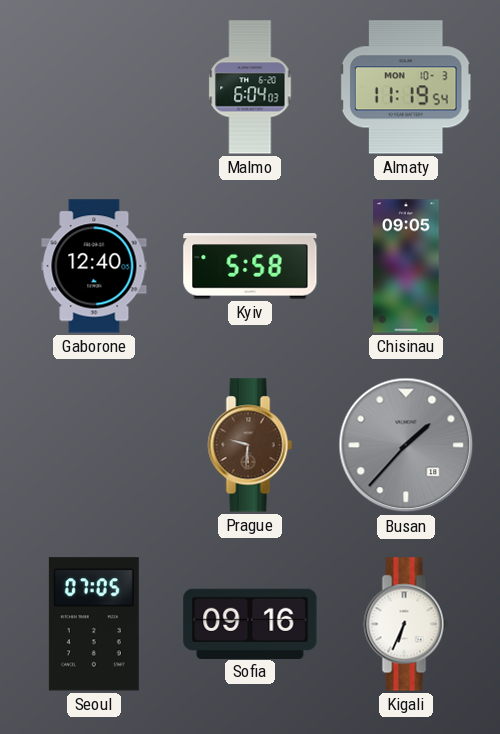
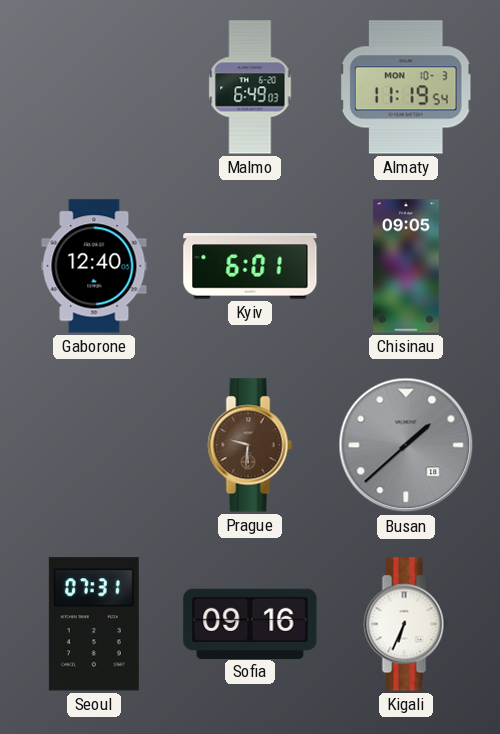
Malmo: 6:04 -> 6:49 (250, 87)
Kyiv: 5:58 -> 6:01 (250, 266)
Busan: 1:37 -> 1:38 (406, 445)
Seoul: 07:05 -> 07:31 (94, 624)
